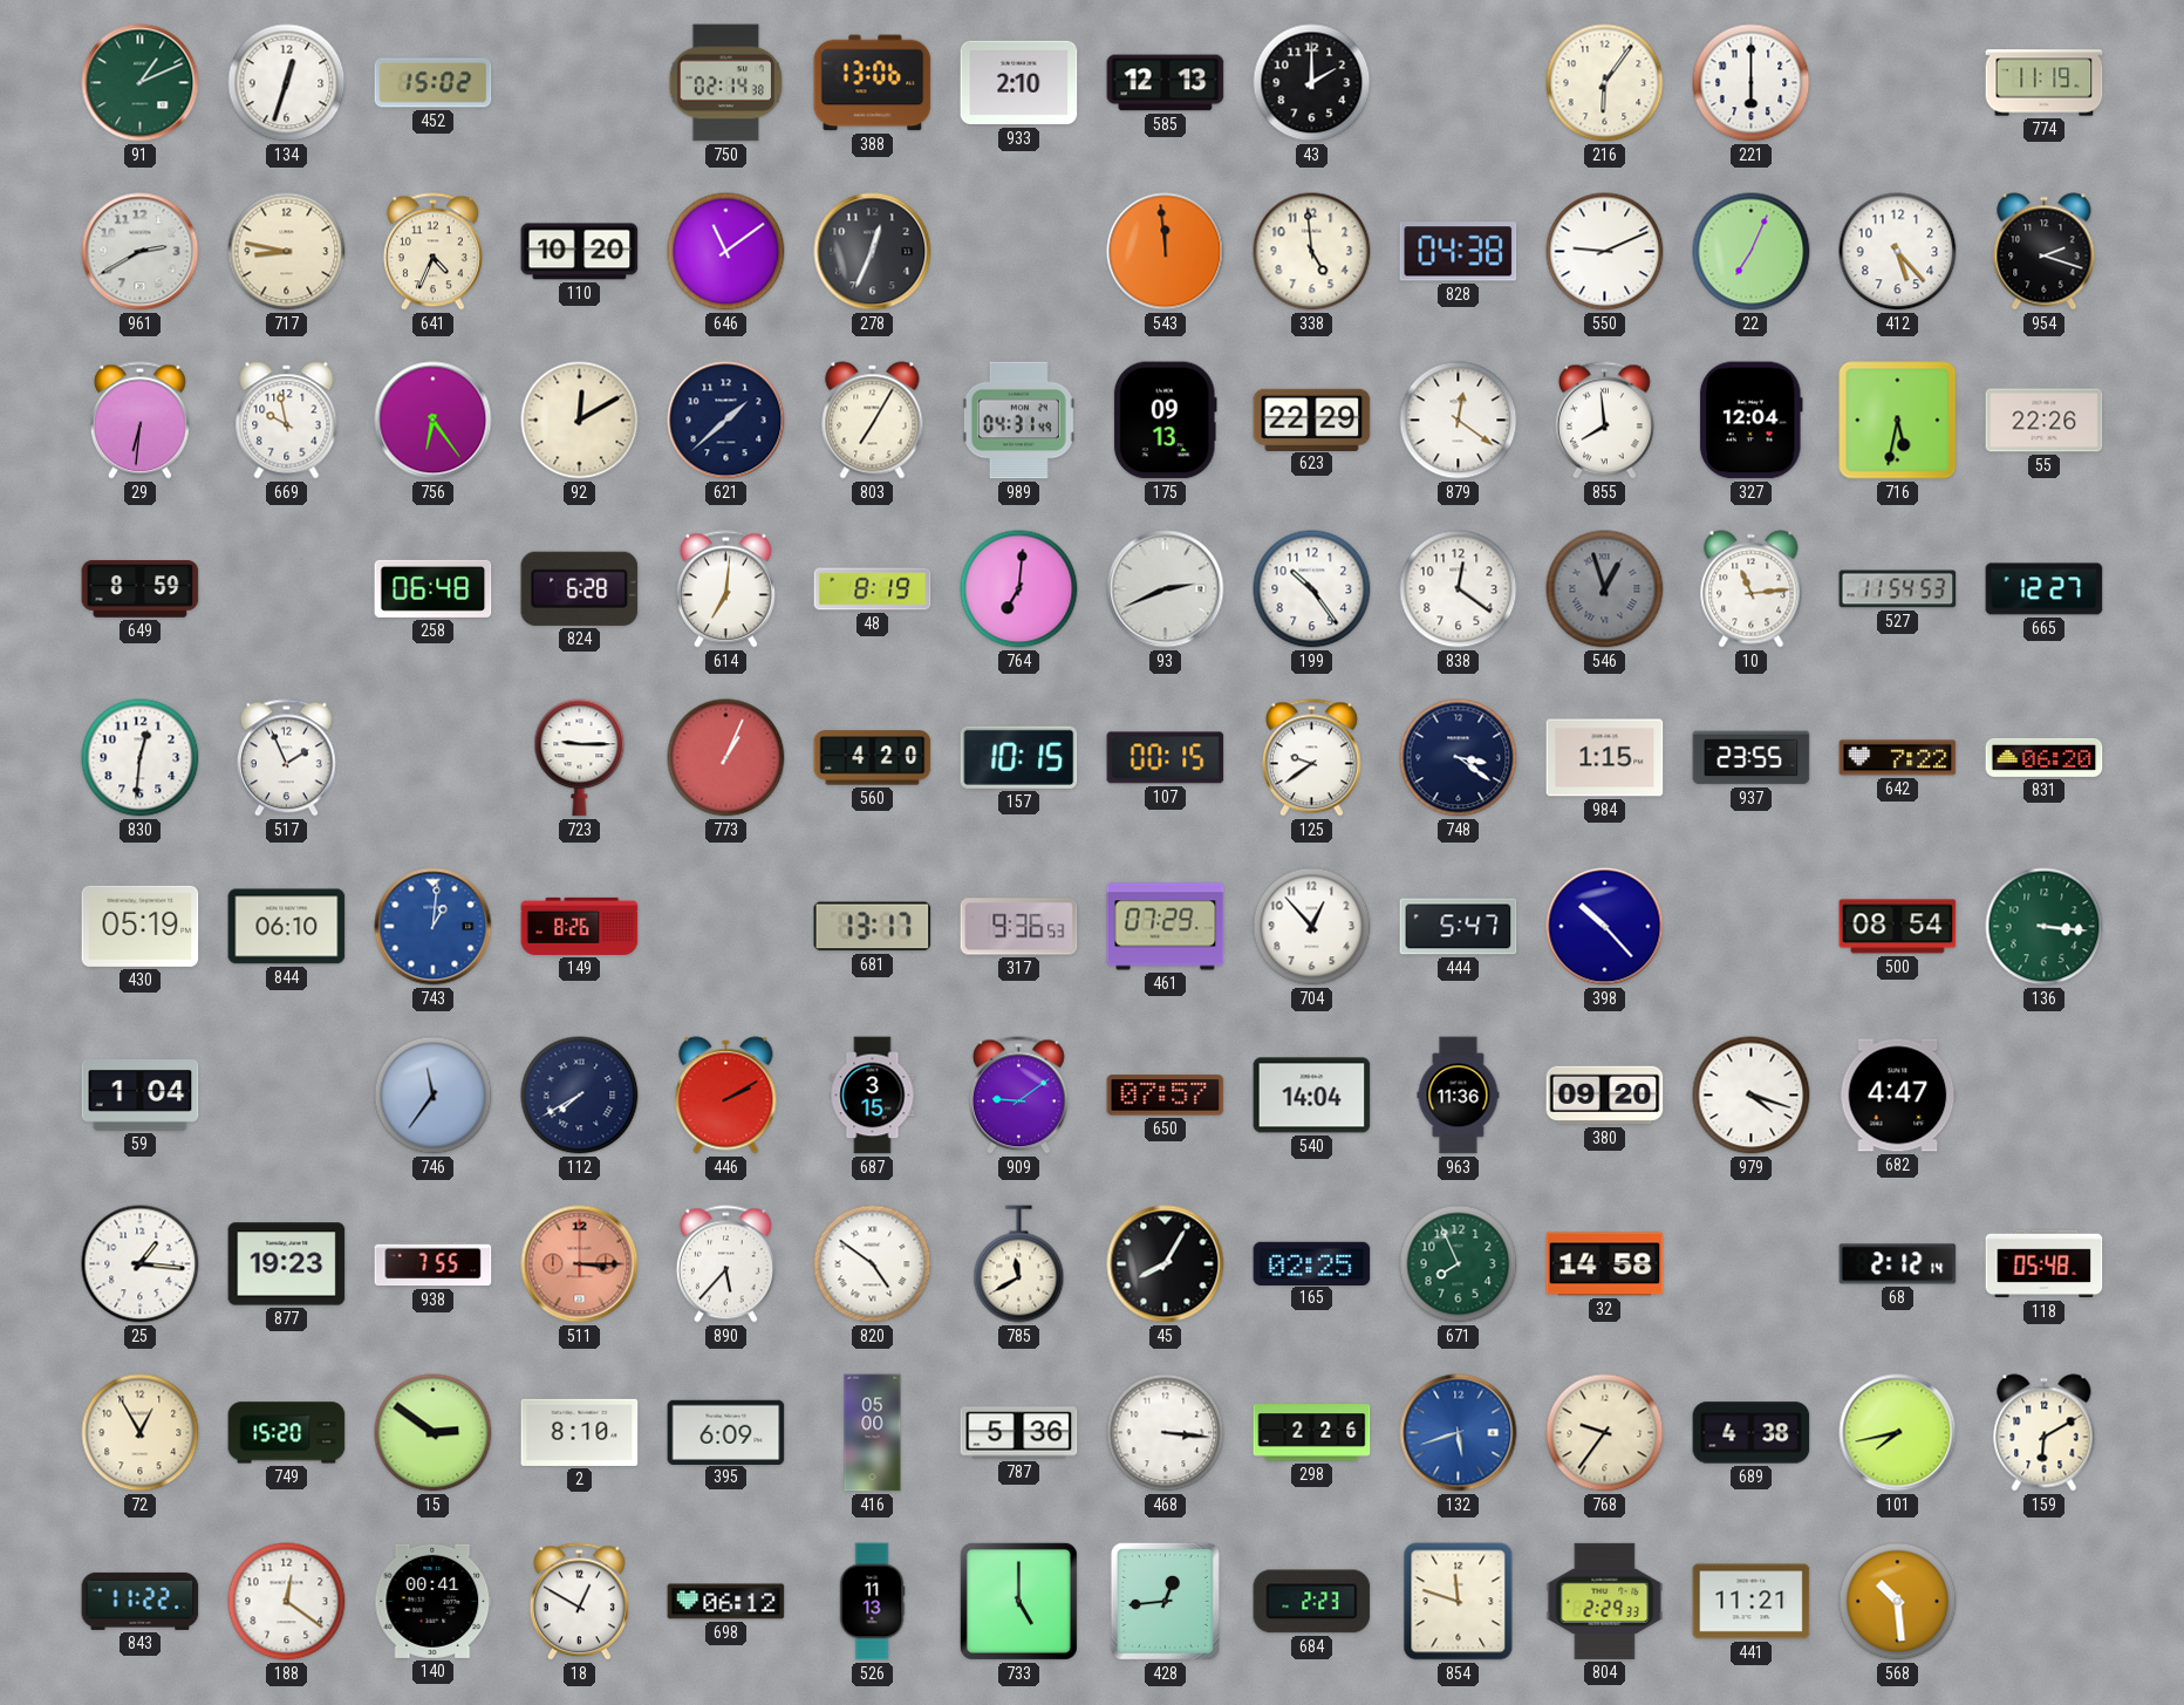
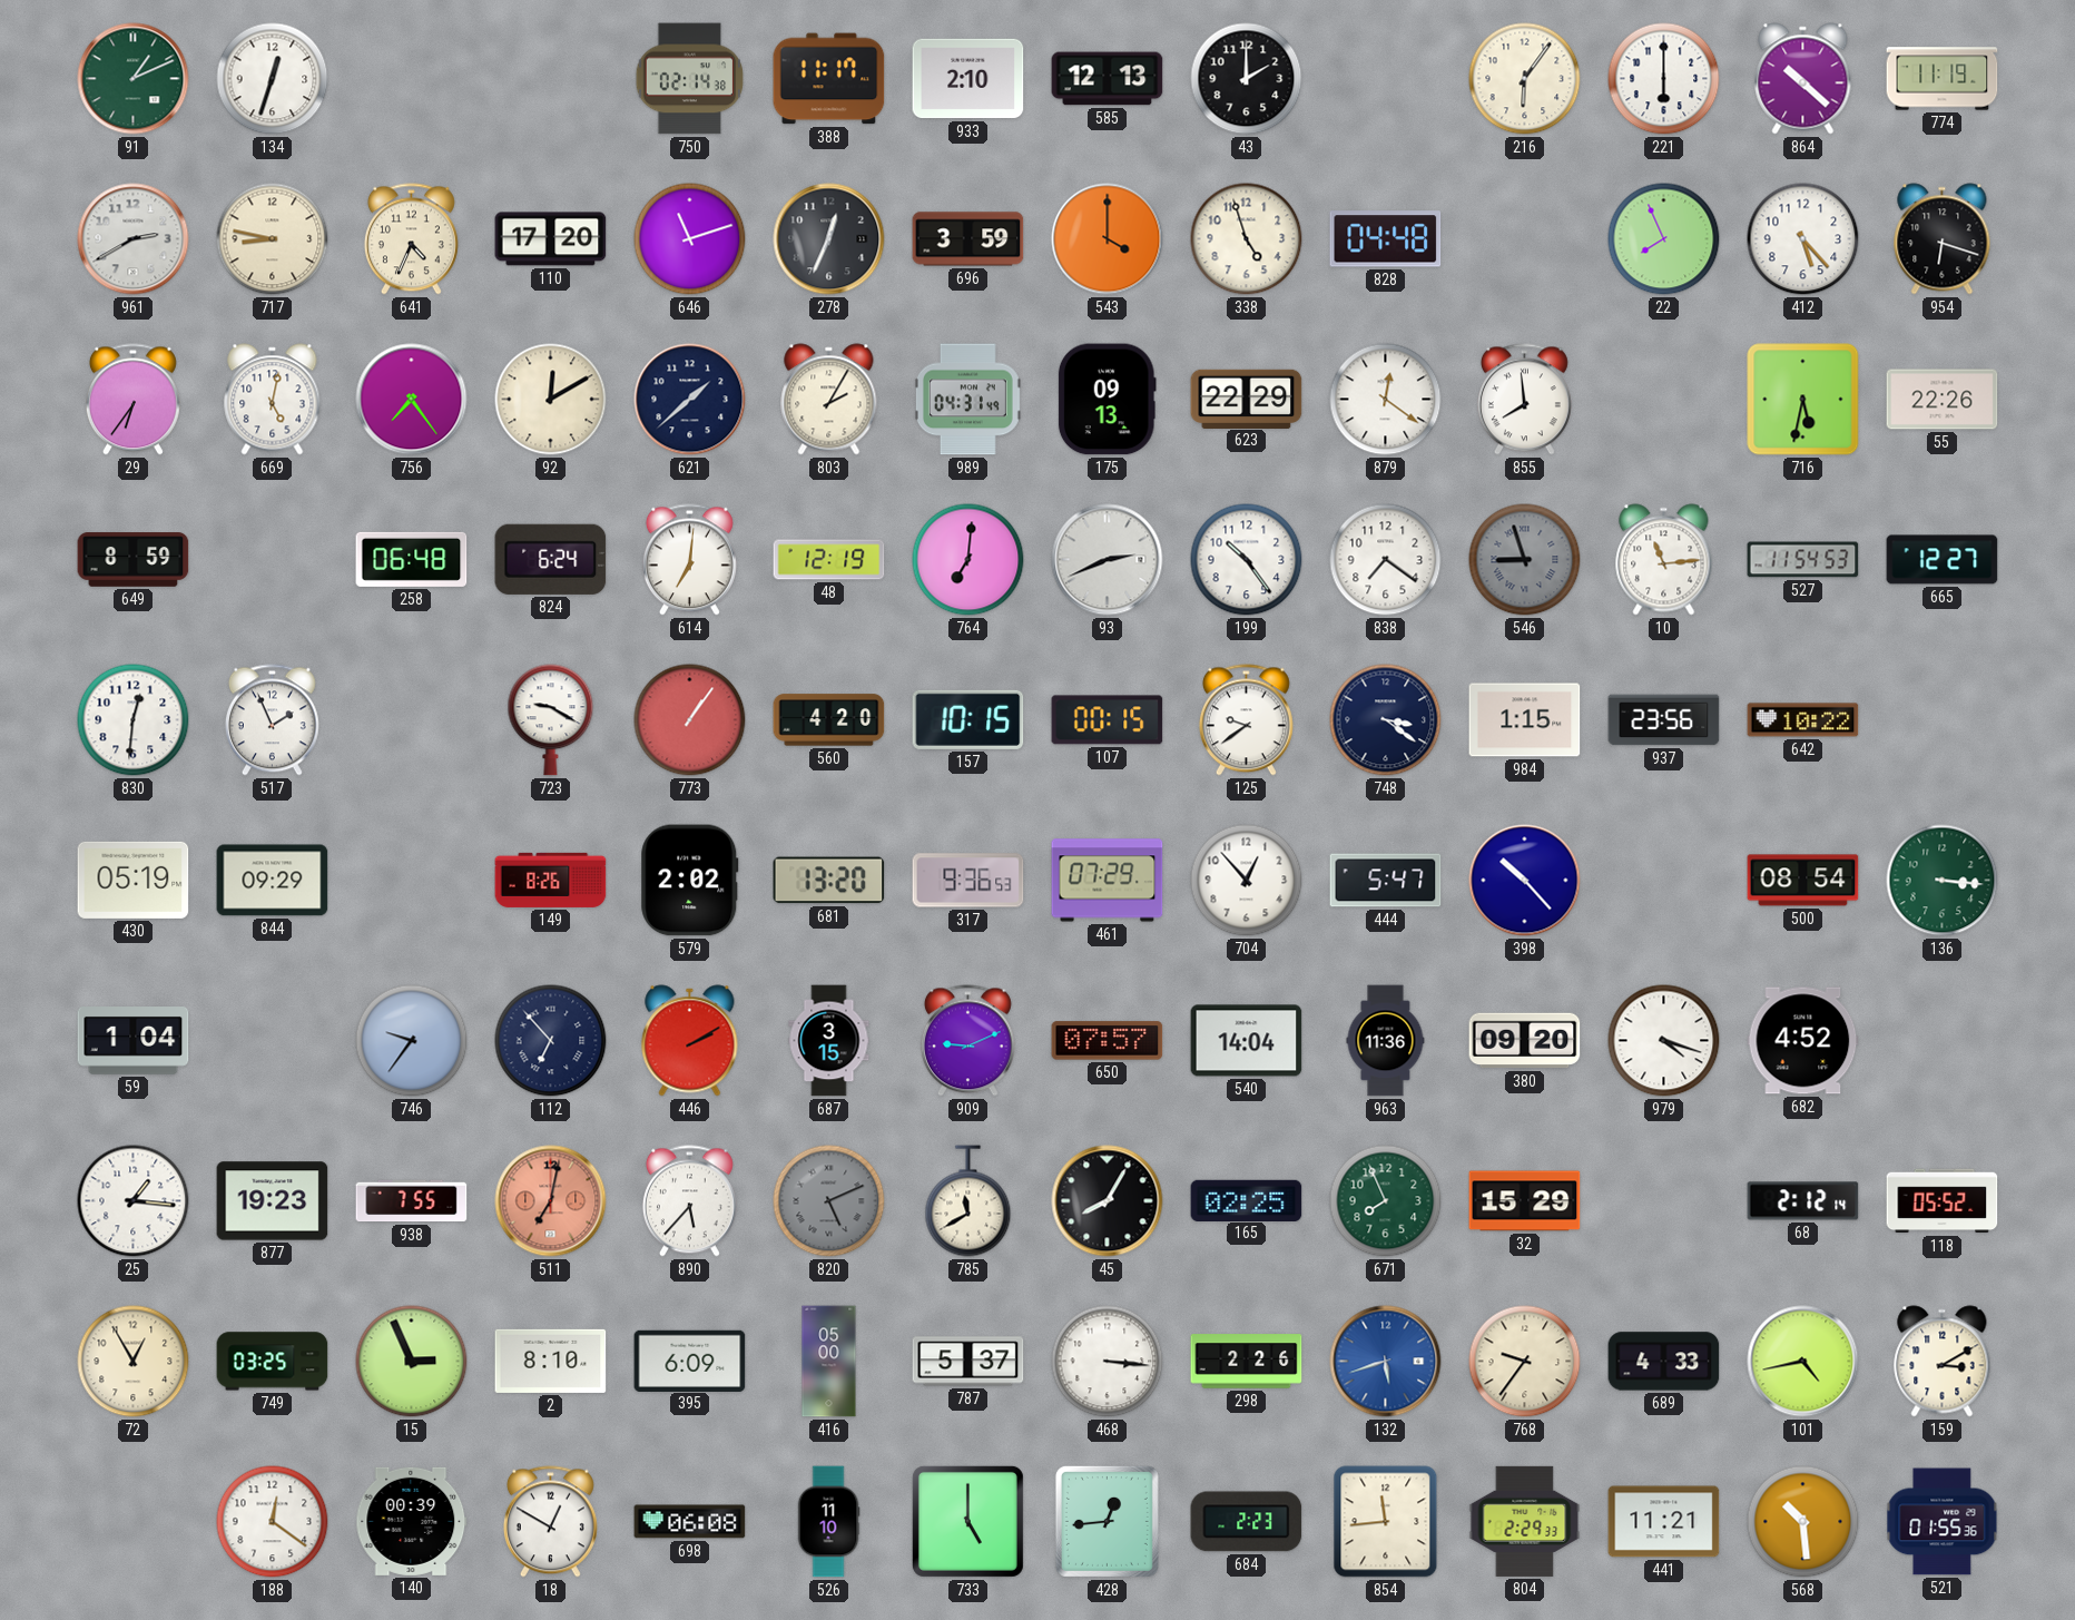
452: 15:02 -> none (434, 83)
388: 13:06 -> 11:17 (829, 79)
864: none -> 10:22 (1803, 79)
110: 10:20 -> 17:20 (551, 239)
646: 11:09 -> 11:12 (690, 239)
696: none -> 3:59 (968, 239)
543: 11:59 -> 4:00 (1108, 239)
338: 4:59 -> 4:57 (1247, 239)
828: 04:38 -> 04:48 (1386, 239)
550: 9:11 -> none (1605, 252)
22: 7:04 -> 7:56 (1664, 239)
954: 2:18 -> 6:18 (1943, 239)
29: 6:31 -> 6:36 (132, 400)
669: 9:58 -> 5:02 (273, 400)
756: 6:24 -> 7:24 (412, 400)
803: 7:05 -> 2:05 (829, 400)
327: 12:04 -> none (1750, 421)
824: 6:28 -> 6:24 (551, 559)
48: 8:19 -> 12:19 (829, 560)
838: 12:21 -> 7:21 (1386, 560)
546: 12:57 -> 8:57 (1525, 560)
723: 9:15 -> 9:20 (551, 720)
773: 1:04 -> 1:06 (690, 720)
937: 23:55 -> 23:56 (1664, 720)
642: 7:22 -> 10:22 (1803, 720)
831: 06:20 -> none (2045, 757)
844: 06:10 -> 09:29 (273, 881)
743: 1:01 -> none (434, 927)
579: none -> 2:02 (690, 881)
681: 13:17 -> 13:20 (829, 881)
746: 11:36 -> 9:36 (412, 1041)
112: 7:40 -> 6:53 (551, 1041)
909: 9:09 -> 9:11 (967, 1041)
682: 4:47 -> 4:52 (1803, 1041)
511: 3:15 -> 7:02 (551, 1201)
820: 4:51 -> 5:11 (829, 1201)
820 dial: white -> grey (829, 1201)
32: 14:58 -> 15:29 (1525, 1201)
118: 05:48 -> 05:52 (1943, 1201)
749: 15:20 -> 03:25 (273, 1362)
15: 2:51 -> 2:56 (412, 1362)
787: 5:36 -> 5:37 (968, 1362)
689: 4:38 -> 4:33 (1664, 1362)
101: 7:43 -> 4:43 (1803, 1362)
159: 6:10 -> 3:10 (1943, 1362)
843: 11:22 -> none (141, 1601)
140: 00:41 -> 00:39 (412, 1521)
698: 06:12 -> 06:08 (690, 1522)
526: 11:13 -> 11:10 (828, 1522)
854: 11:48 -> 11:44 (1386, 1522)
521: none -> 01:55 (1943, 1522)
